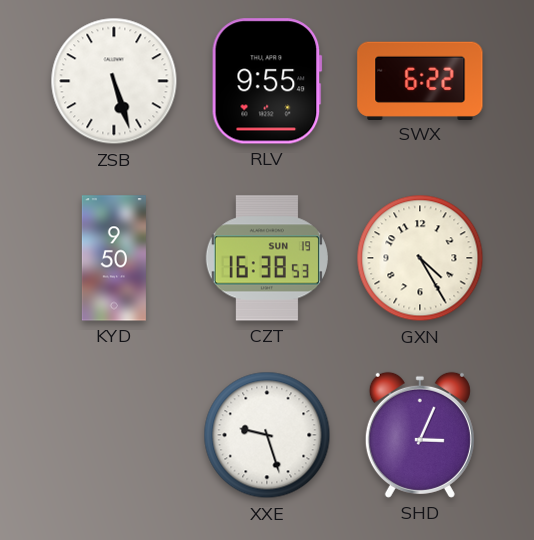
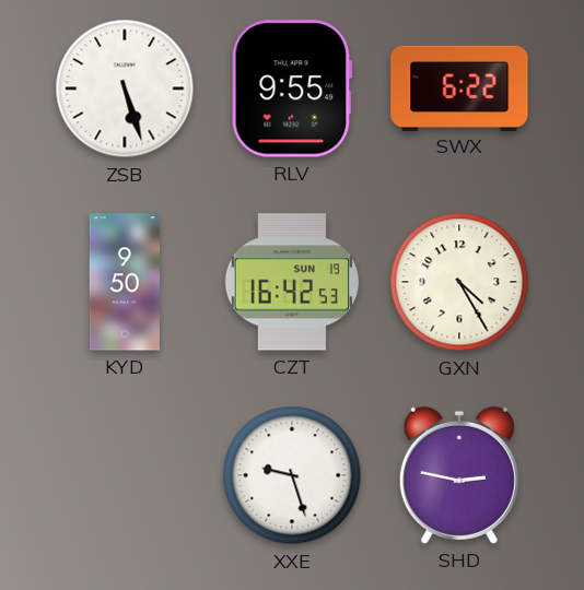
CZT: 16:38 -> 16:42 (292, 282)
SHD: 3:04 -> 2:47 (459, 475)
